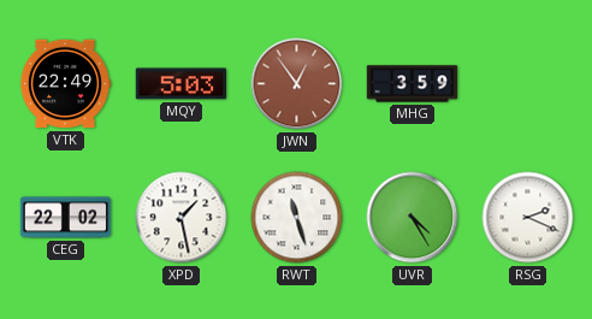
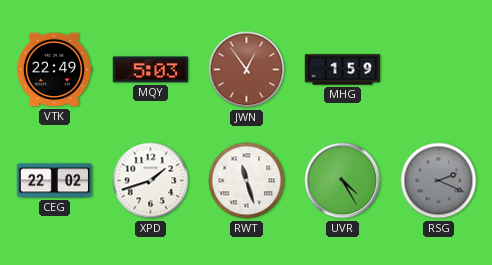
MHG: 3:59 -> 1:59 (343, 70)
XPD: 1:28 -> 1:42 (151, 181)
RSG dial: white -> grey (439, 181)
